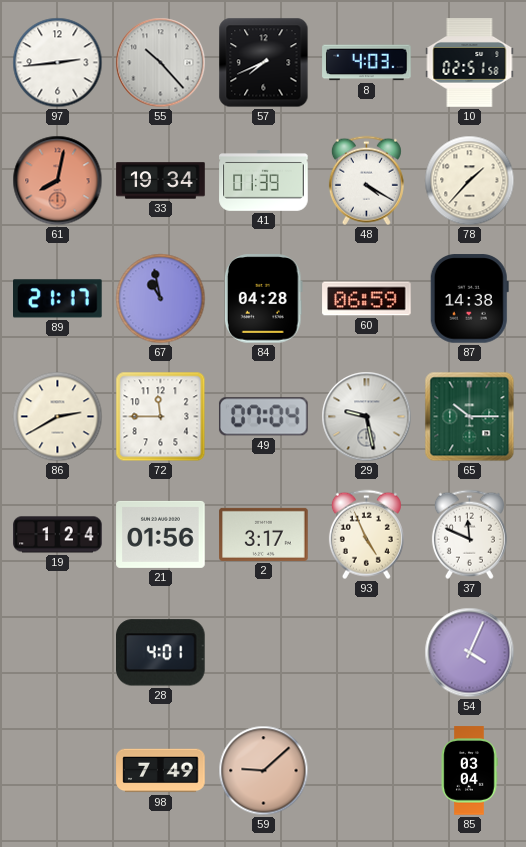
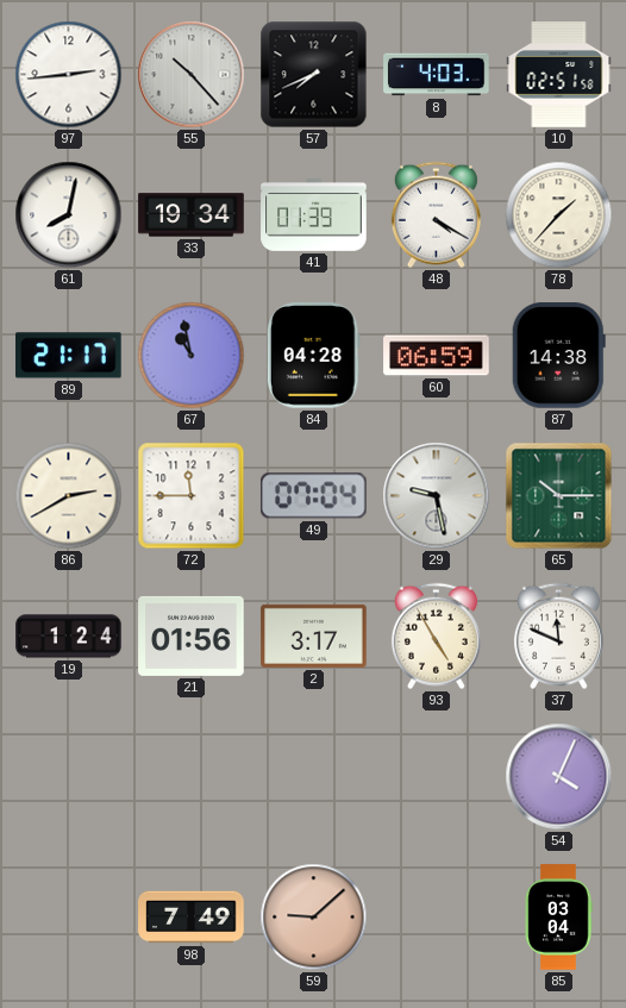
61 dial: salmon -> white (69, 215)
93: 4:56 -> 4:55 (436, 637)
28: 4:01 -> none (161, 653)
